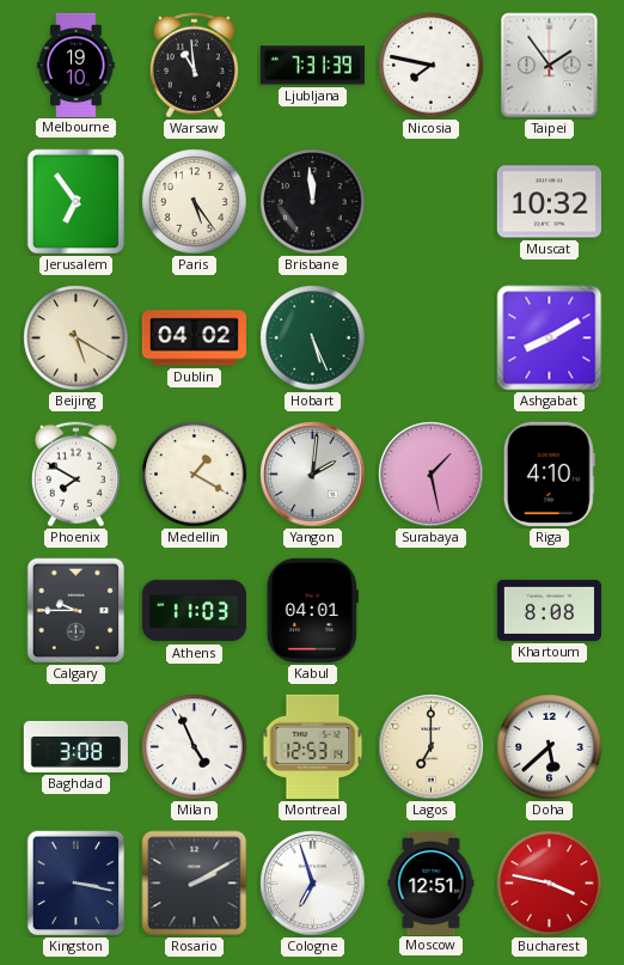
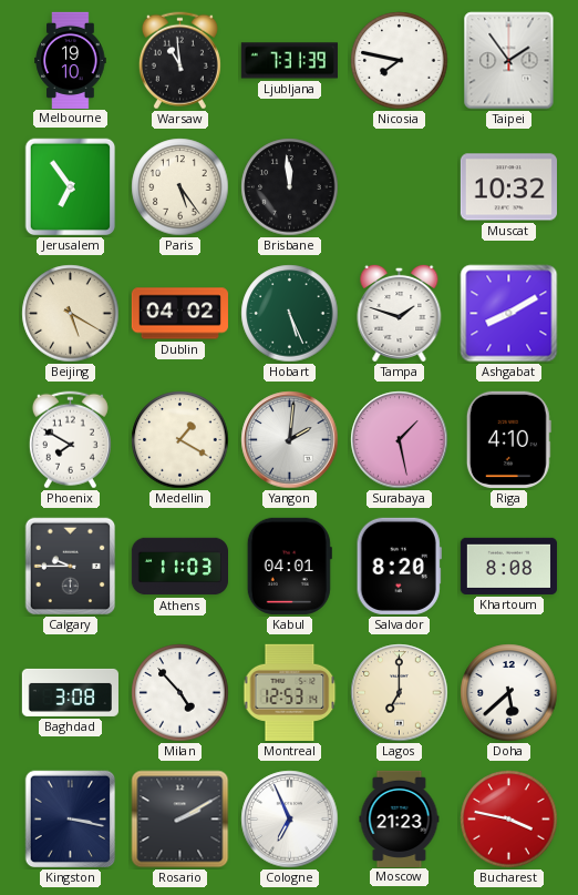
Tampa: none -> 1:48 (400, 313)
Salvador: none -> 8:20 (399, 566)
Milan: 4:56 -> 4:53 (180, 693)
Cologne: 6:57 -> 6:56 (290, 820)
Moscow: 12:51 -> 21:23 (400, 818)
